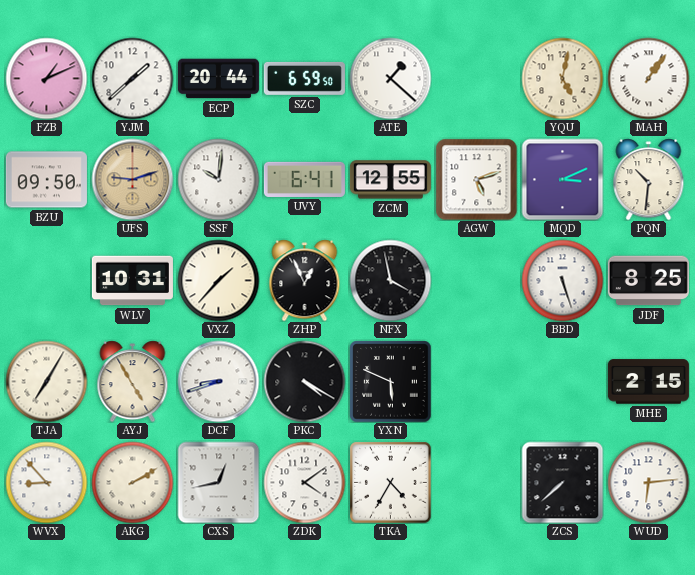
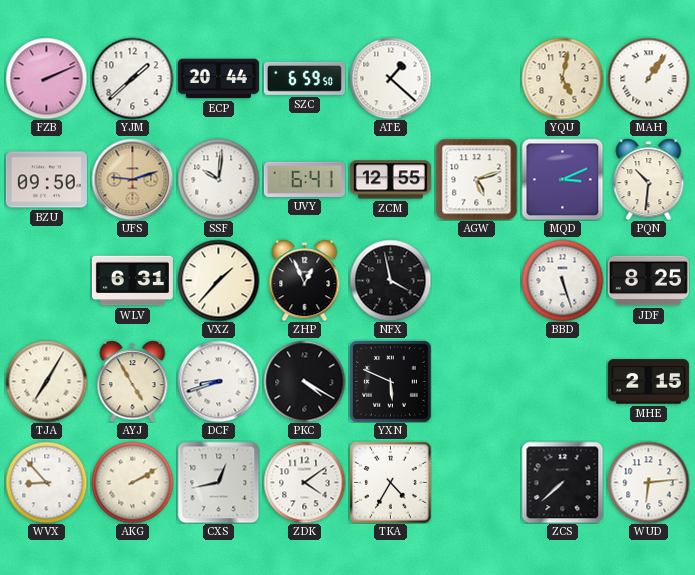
FZB: 1:11 -> 2:11 (46, 78)
WLV: 10:31 -> 6:31 (132, 281)
